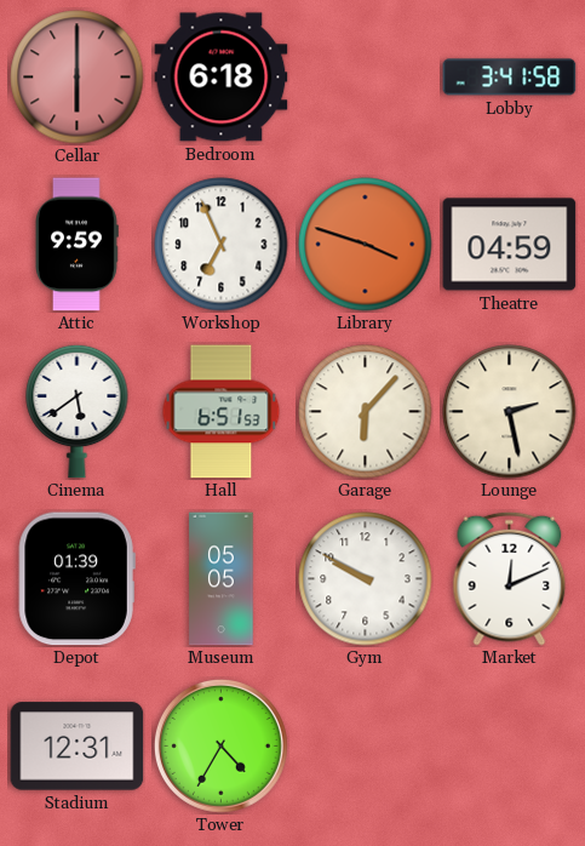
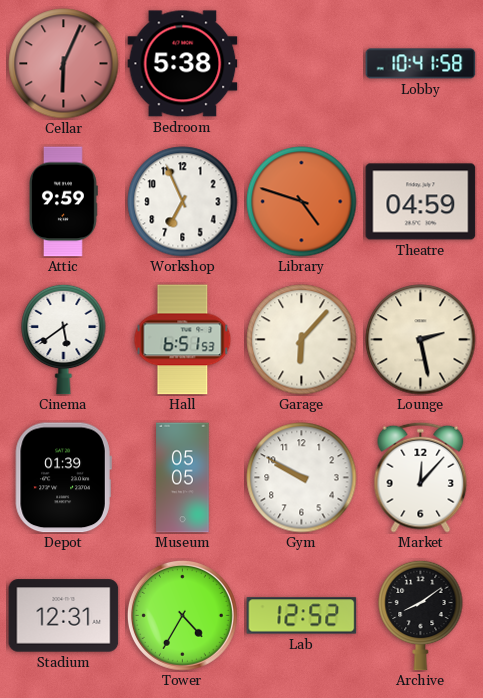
Cellar: 6:00 -> 6:04 (64, 64)
Bedroom: 6:18 -> 5:38 (183, 64)
Lobby: 3:41 -> 10:41 (421, 64)
Library: 3:48 -> 4:48 (302, 202)
Market: 12:11 -> 12:07 (421, 477)
Lab: none -> 12:52 (302, 616)
Archive: none -> 8:09 (421, 615)
